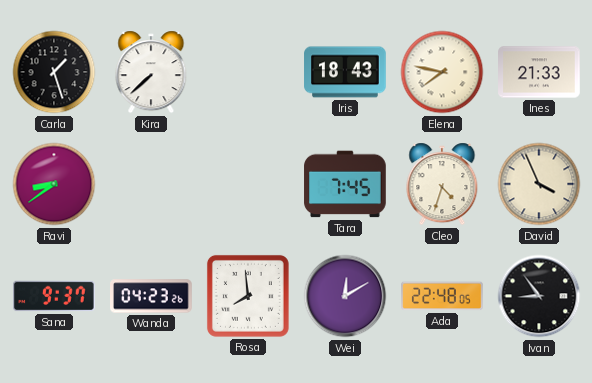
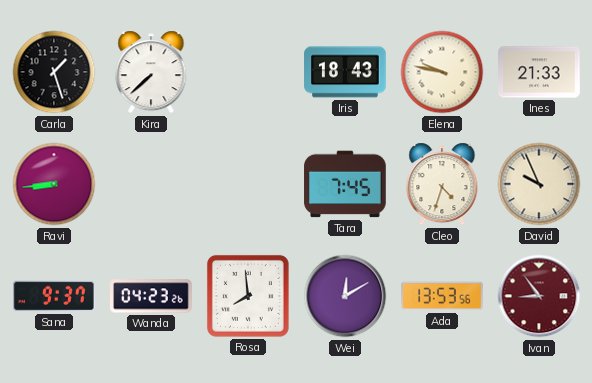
Elena: 7:47 -> 9:47 (442, 72)
Ravi: 8:39 -> 8:44 (54, 184)
David: 3:56 -> 9:56 (539, 184)
Ada: 22:48 -> 13:53 (442, 296)
Ivan dial: black -> burgundy (539, 296)
